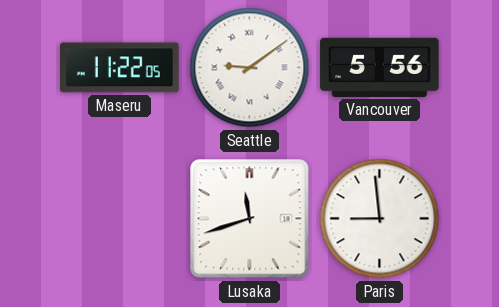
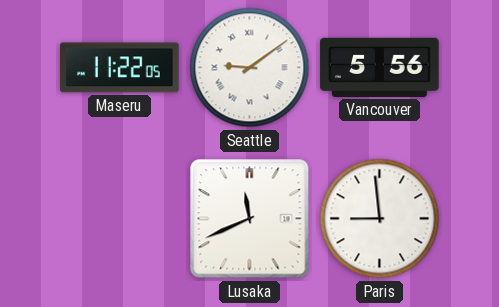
Lusaka: 11:42 -> 11:41 (250, 219)
